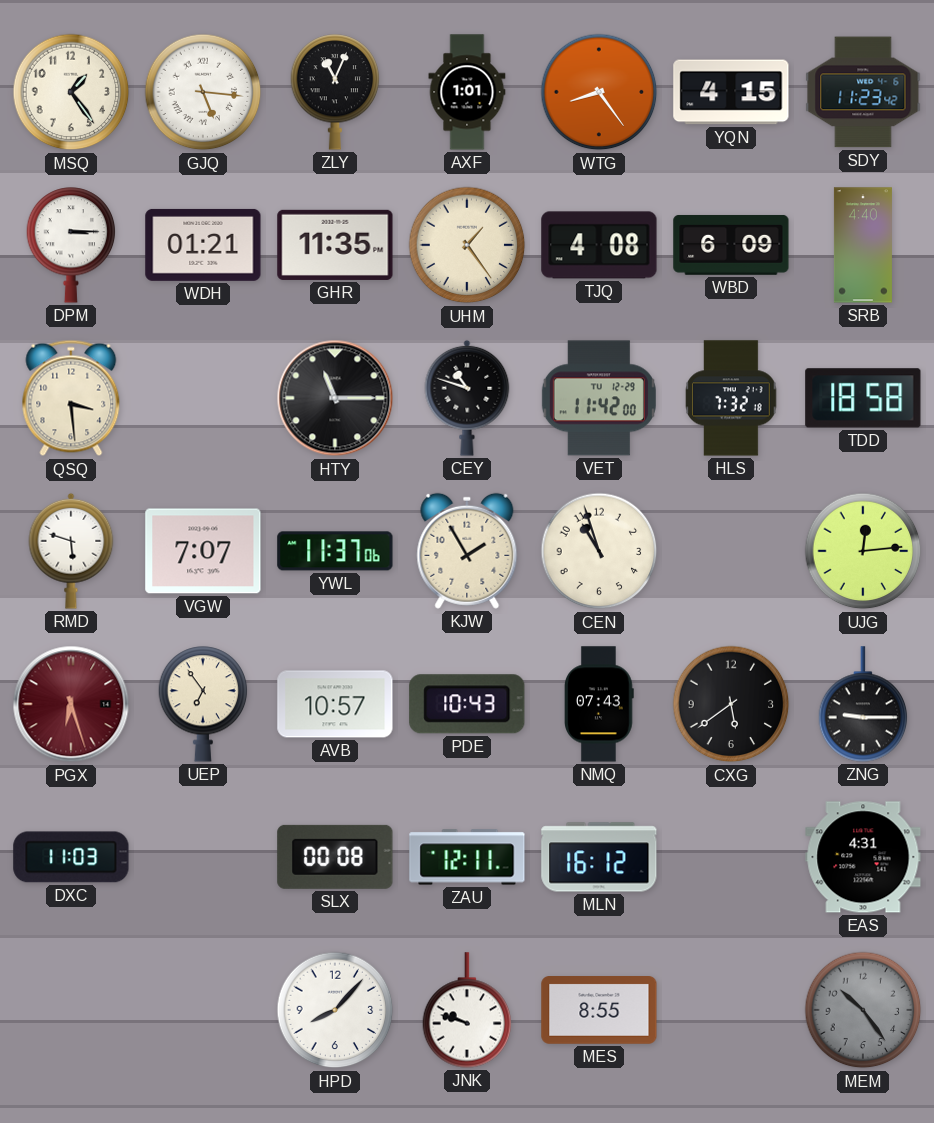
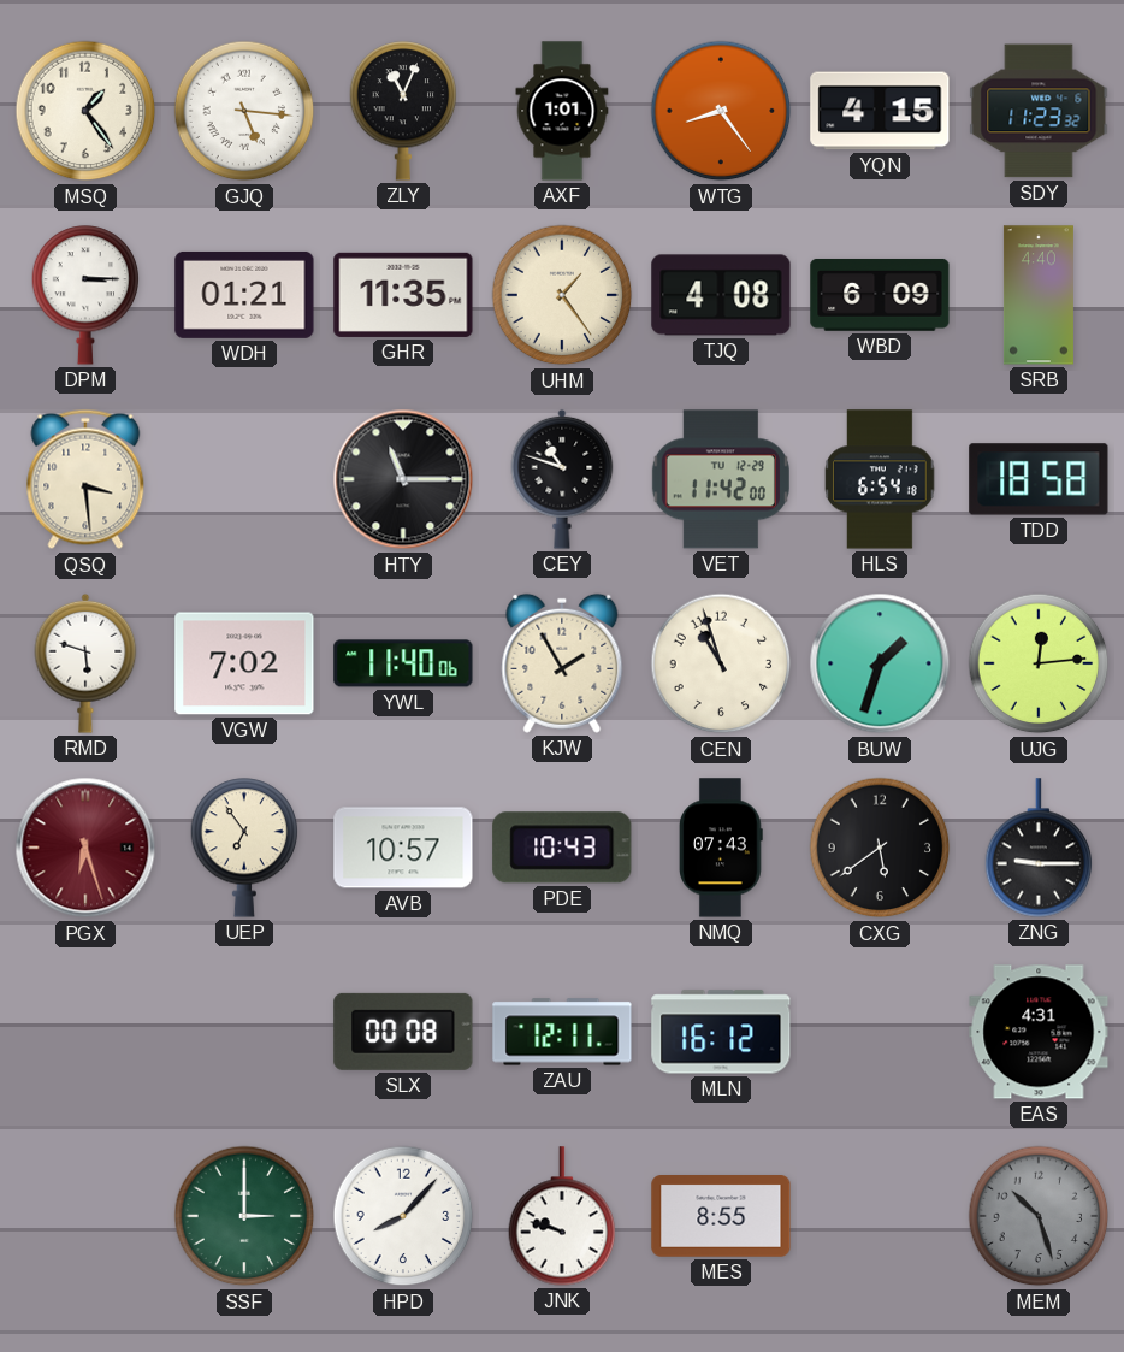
SDY: 11:23:42 -> 11:23:32 (1039, 111)
HLS: 7:32 -> 6:54 (880, 479)
VGW: 7:07 -> 7:02 (244, 663)
YWL: 11:37 -> 11:40 (403, 663)
BUW: none -> 1:33 (880, 663)
DXC: 11:03 -> none (71, 857)
SSF: none -> 3:00 (244, 1216)
MEM: 10:24 -> 10:27 (1039, 1216)
